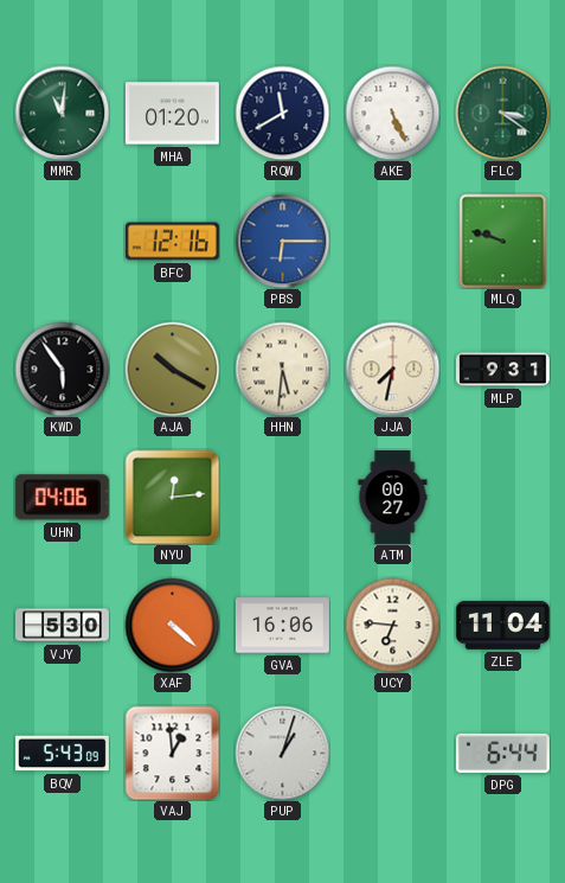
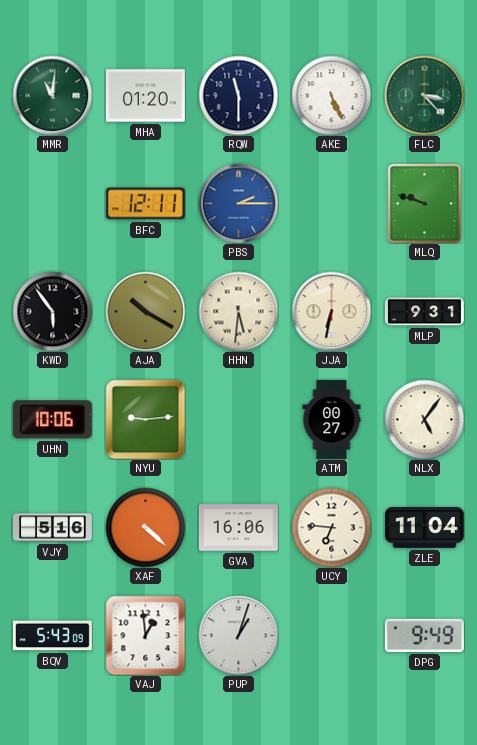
RQW: 11:40 -> 11:30 (238, 95)
FLC: 3:21 -> 3:23 (424, 95)
BFC: 12:16 -> 12:11 (145, 204)
PBS: 6:15 -> 2:15 (238, 203)
JJA: 7:32 -> 6:32 (331, 311)
UHN: 04:06 -> 10:06 (52, 420)
NYU: 12:14 -> 9:14 (145, 419)
NLX: none -> 5:06 (424, 419)
VJY: 5:30 -> 5:16 (52, 528)
DPG: 6:44 -> 9:49 (424, 635)
